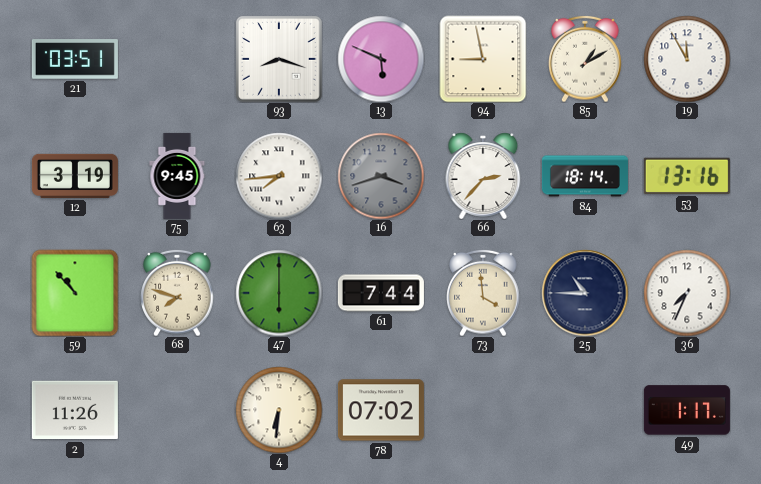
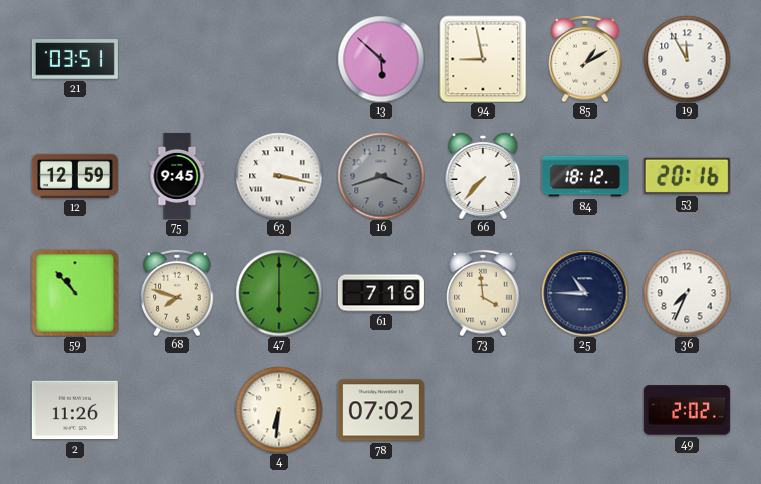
93: 8:18 -> none (279, 59)
13: 5:49 -> 5:52 (381, 59)
12: 3:19 -> 12:59 (75, 176)
63: 7:44 -> 3:17 (279, 176)
66: 2:37 -> 7:37 (483, 176)
84: 18:14 -> 18:12 (585, 176)
53: 13:16 -> 20:16 (687, 176)
61: 7:44 -> 7:16 (381, 293)
49: 1:17 -> 2:02 (687, 410)
